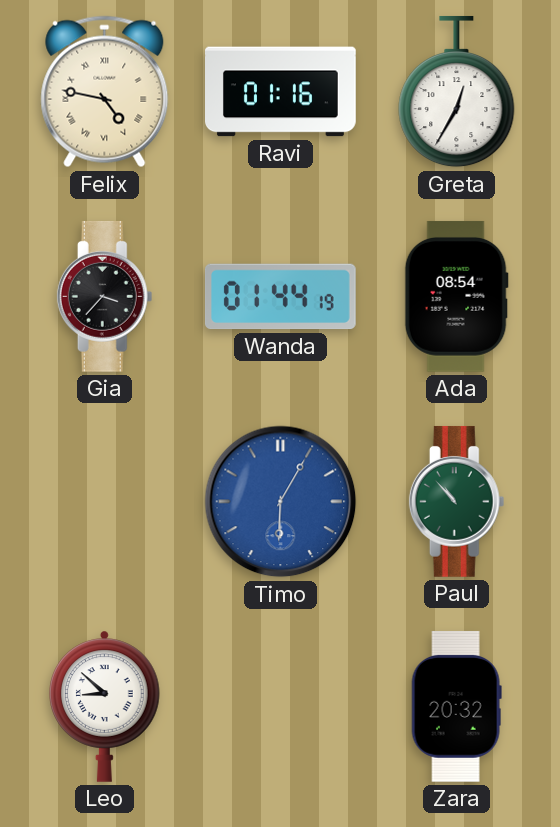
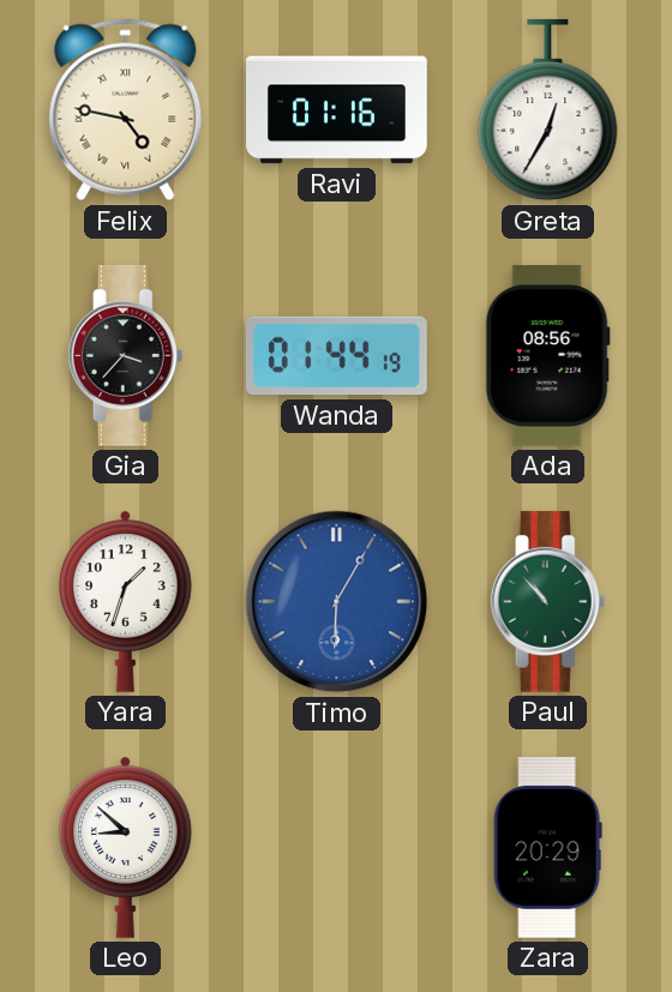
Ada: 08:54 -> 08:56 (547, 355)
Yara: none -> 1:33 (126, 601)
Zara: 20:32 -> 20:29 (547, 847)
